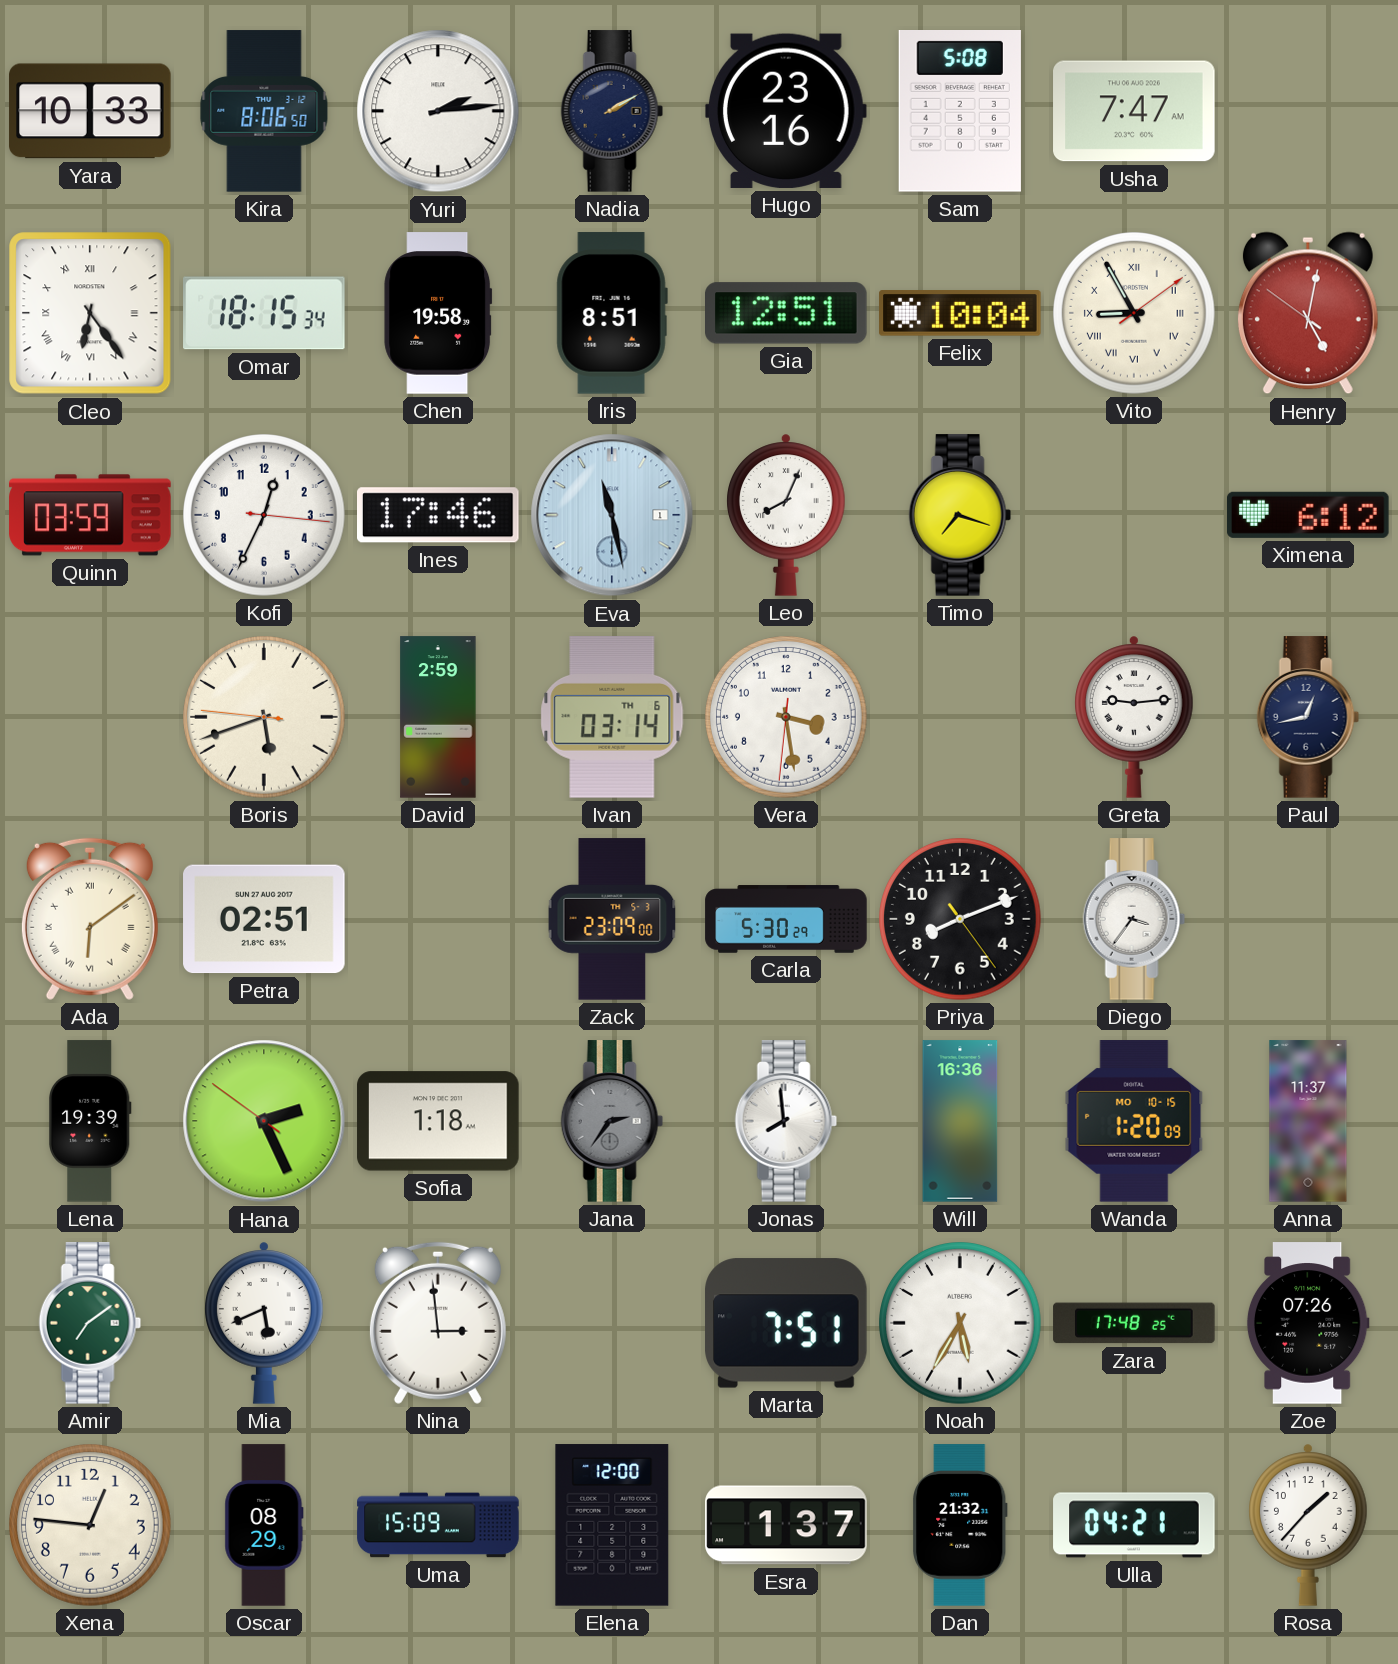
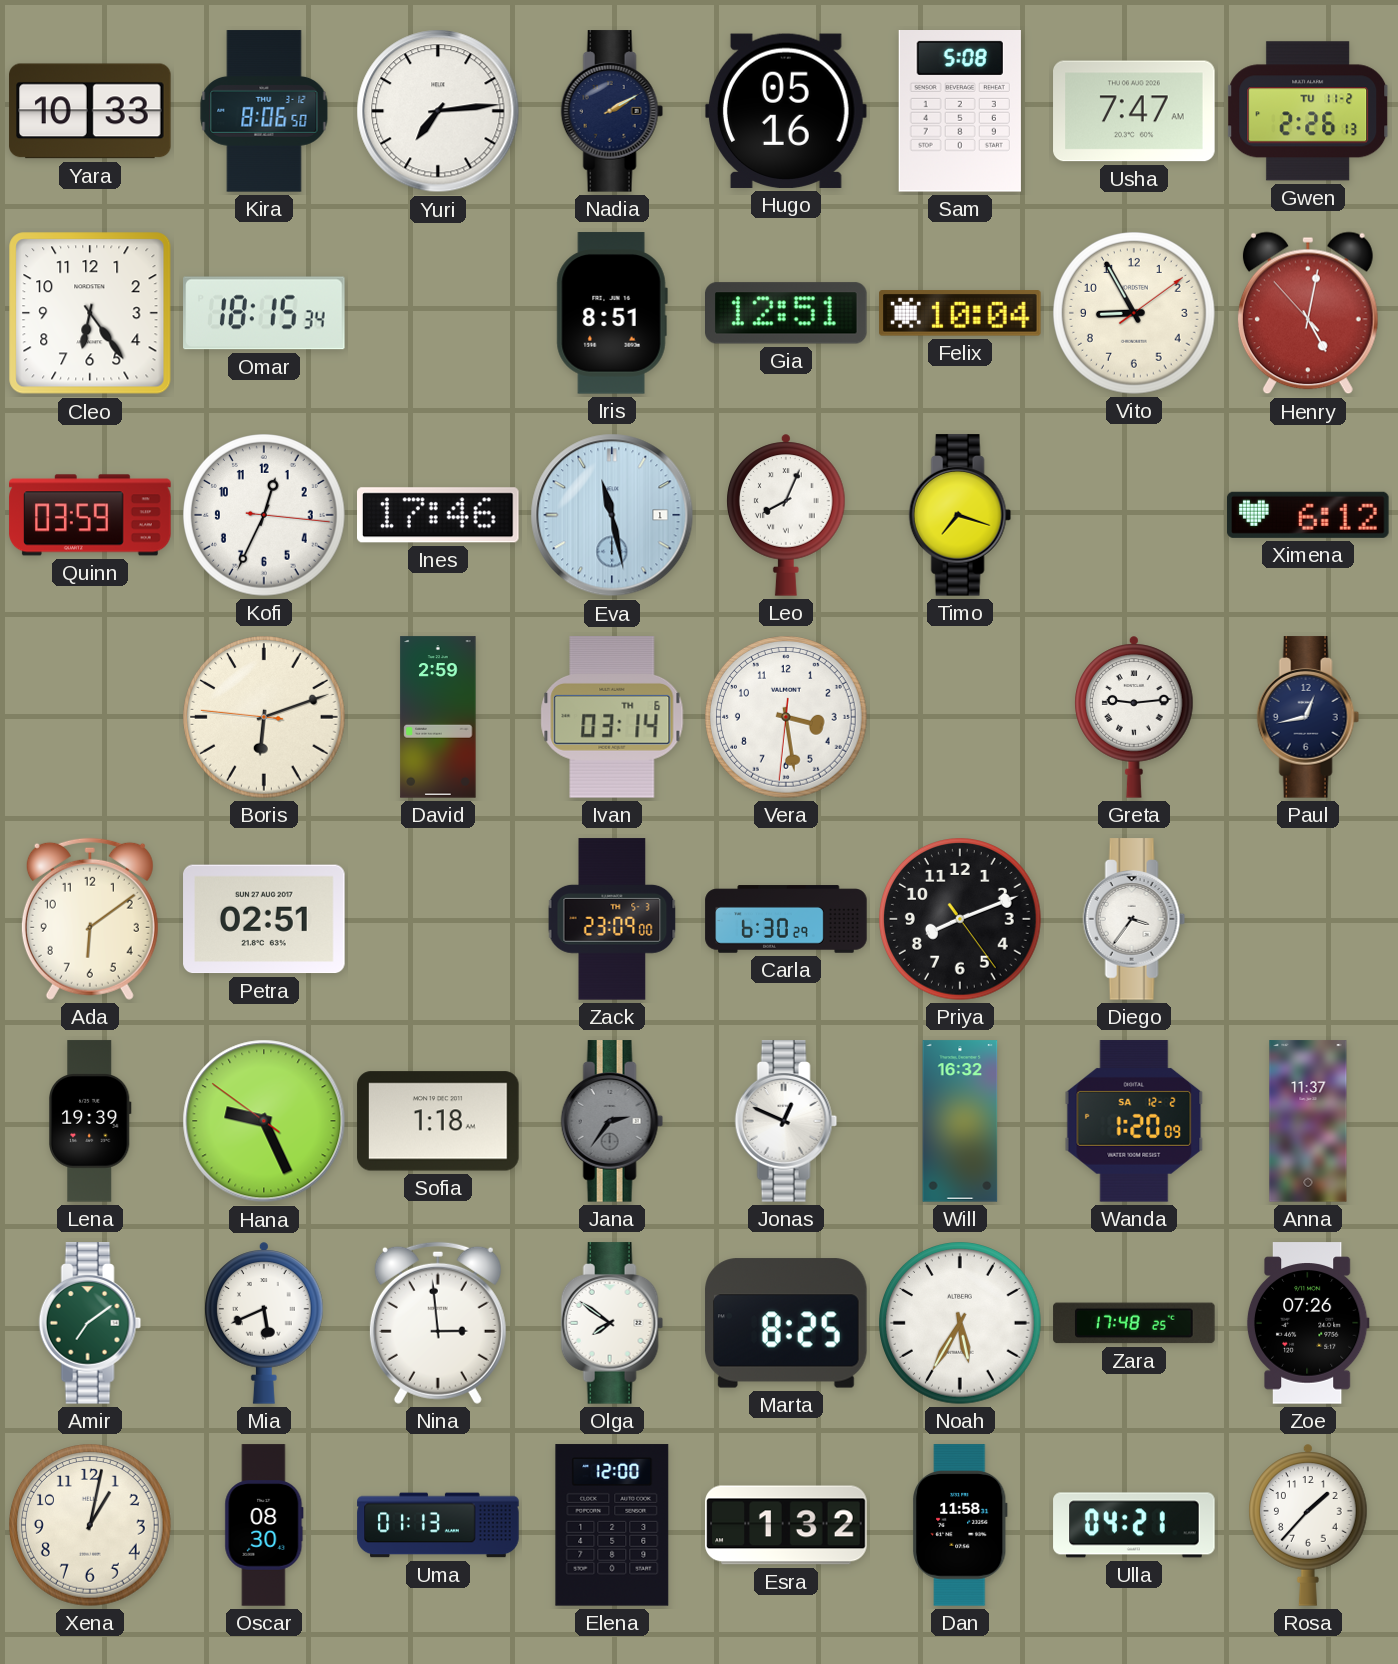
Yuri: 2:14 -> 7:14 (438, 111)
Hugo: 23:16 -> 05:16 (786, 111)
Gwen: none -> 2:26 (1308, 111)
Cleo numerals: Roman -> Arabic (90, 313)
Chen: 19:58 -> none (438, 313)
Vito numerals: Roman -> Arabic (1135, 314)
Henry: 5:01:51 -> 5:01:53 (1308, 313)
Boris: 5:41 -> 6:11 (265, 718)
Ada numerals: Roman -> Arabic (90, 919)
Carla: 5:30 -> 6:30 (786, 919)
Hana: 2:25 -> 9:25 (264, 1121)
Jonas: 7:59 -> 12:49 (786, 1121)
Will: 16:36 -> 16:32 (960, 1121)
Wanda date: MO 10-15 -> SA 12-2 (1134, 1121)
Olga: none -> 7:51 (612, 1323)
Marta: 7:51 -> 8:25 (786, 1323)
Xena: 12:46 -> 1:02 (91, 1526)
Oscar: 08:29 -> 08:30 (264, 1525)
Uma: 15:09 -> 01:13 (438, 1525)
Esra: 1:37 -> 1:32 (786, 1525)
Dan: 21:32 -> 11:58 (961, 1525)
